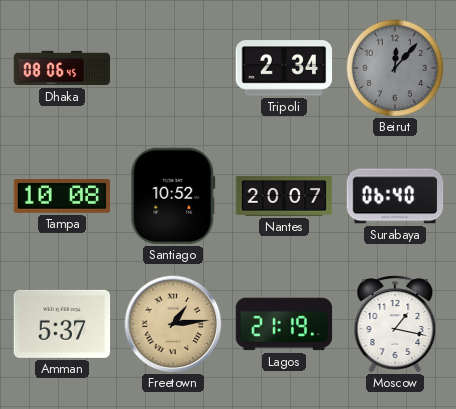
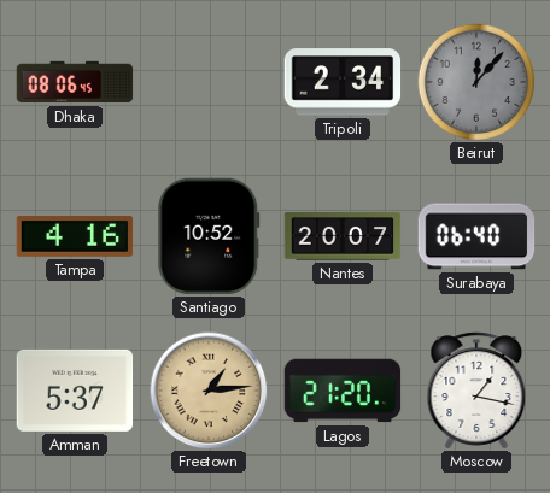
Tampa: 10:08 -> 4:16 (75, 237)
Lagos: 21:19 -> 21:20 (343, 391)
